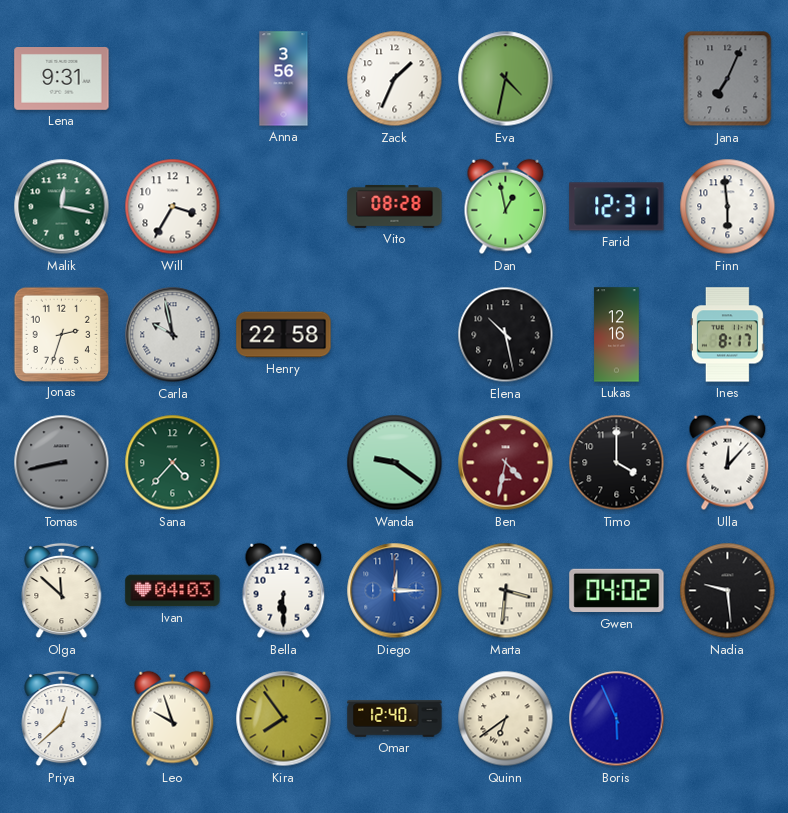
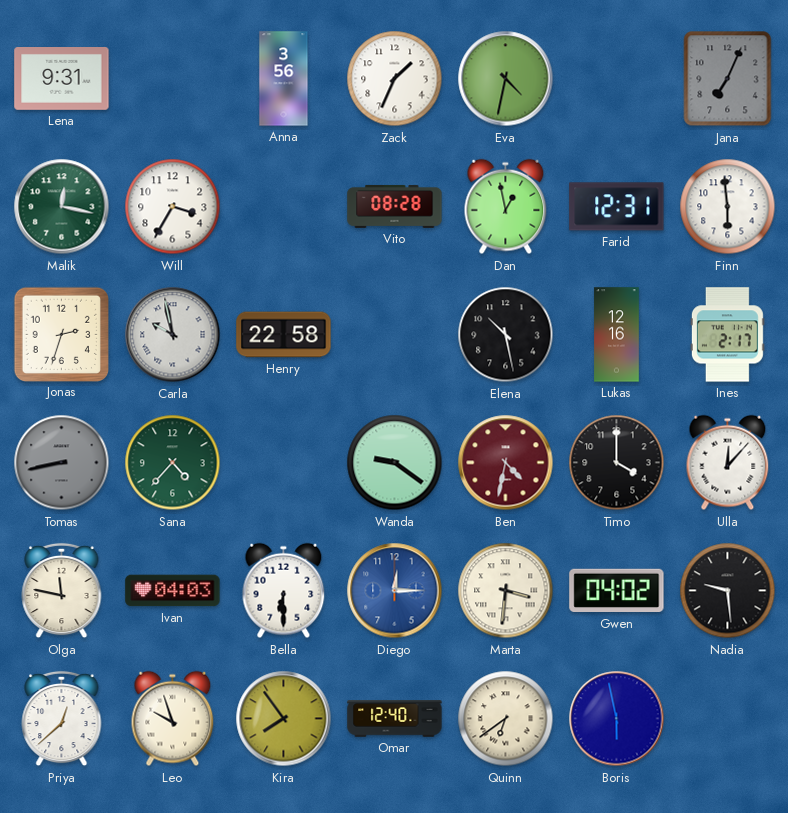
Ines: 8:17 -> 2:17 (727, 335)
Olga: 11:52 -> 11:47 (62, 591)
Boris: 5:56 -> 5:58 (617, 719)
